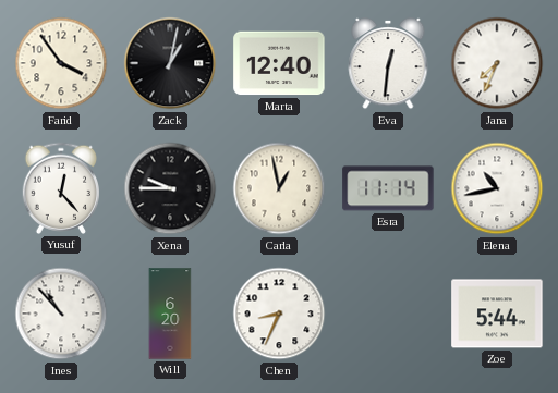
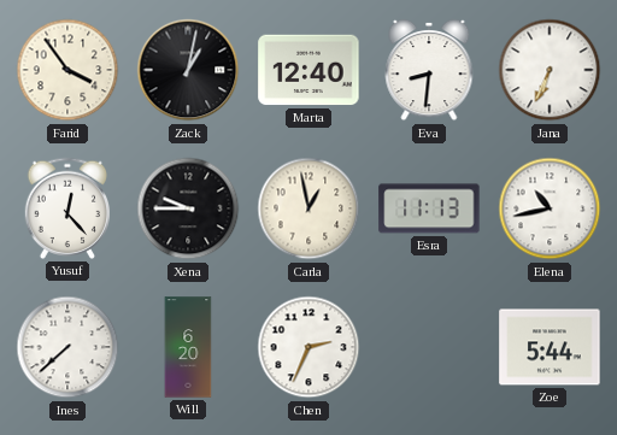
Eva: 12:31 -> 8:31 (429, 70)
Jana: 7:34 -> 6:34 (550, 70)
Esra: 11:14 -> 11:13 (429, 208)
Ines: 10:53 -> 7:38 (67, 347)
Chen: 8:34 -> 2:34 (308, 347)
